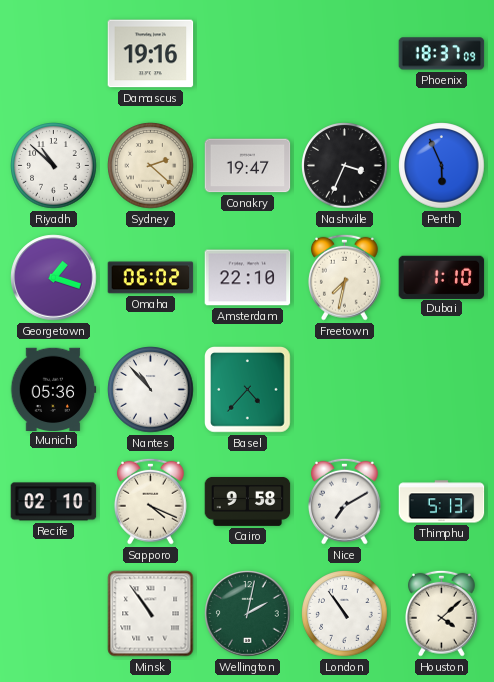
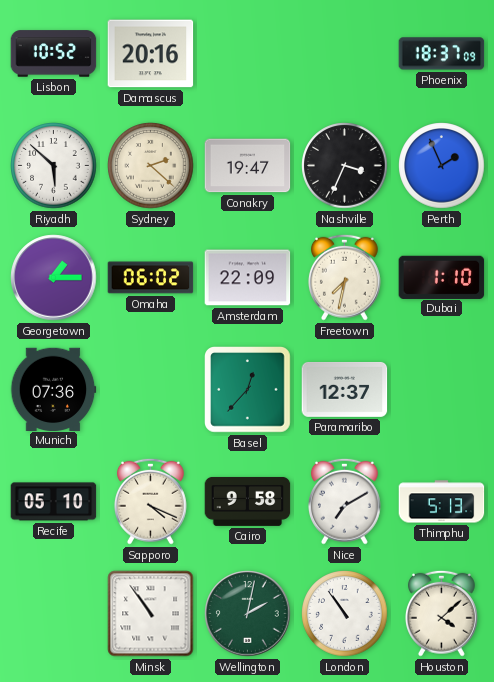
Lisbon: none -> 10:52 (54, 54)
Damascus: 19:16 -> 20:16 (151, 54)
Riyadh: 10:52 -> 5:52 (54, 166)
Perth: 5:56 -> 1:56 (442, 166)
Georgetown: 1:18 -> 1:15 (54, 278)
Amsterdam: 22:10 -> 22:09 (248, 278)
Munich: 05:36 -> 07:36 (53, 389)
Nantes: 10:53 -> none (151, 390)
Basel: 4:37 -> 12:37 (248, 390)
Paramaribo: none -> 12:37 (345, 389)
Recife: 02:10 -> 05:10 (54, 502)
